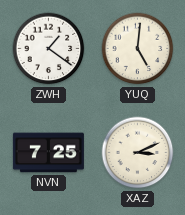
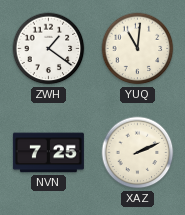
YUQ: 5:01 -> 11:01 (138, 49)
XAZ: 3:11 -> 2:11 (138, 153)
